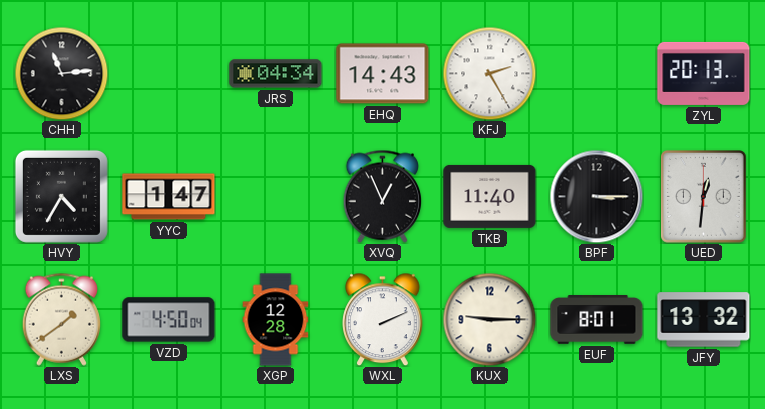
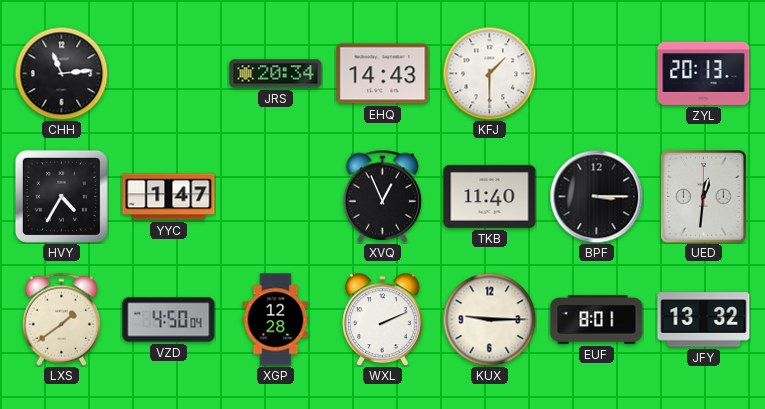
JRS: 04:34 -> 20:34 (276, 74)
KFJ: 2:25 -> 1:30 (489, 73)
